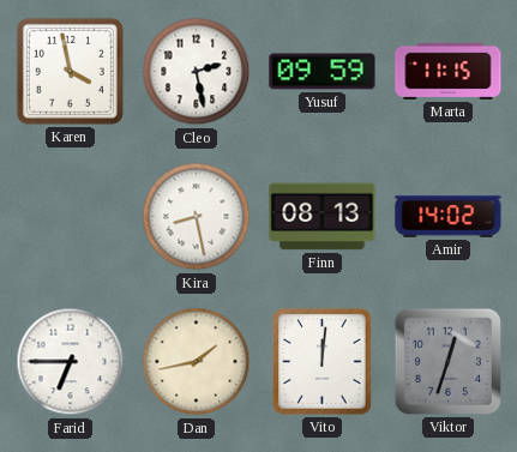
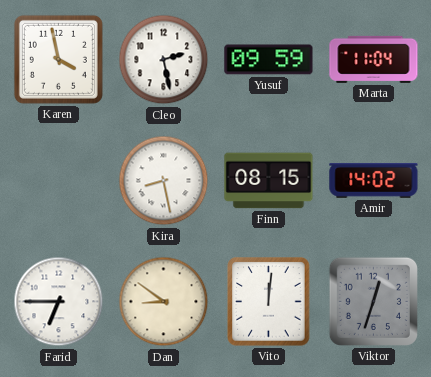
Marta: 11:15 -> 11:04 (374, 59)
Finn: 08:13 -> 08:15 (269, 181)
Dan: 1:43 -> 8:51 (164, 302)
